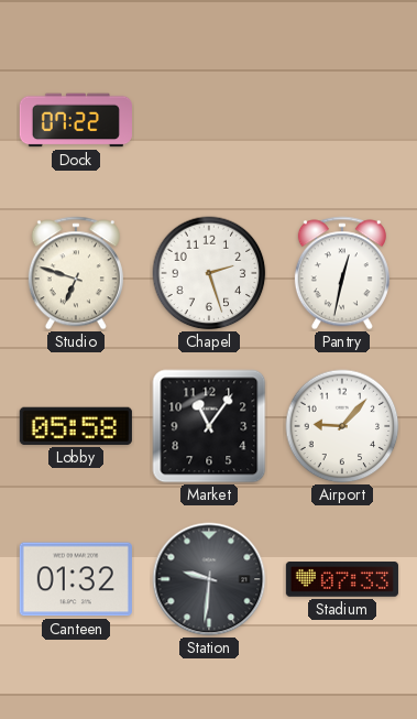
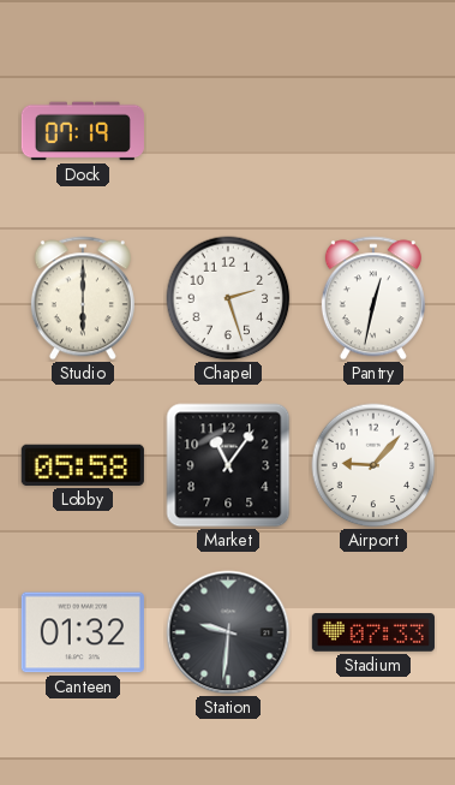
Dock: 07:22 -> 07:19 (83, 131)
Studio: 6:48 -> 6:00 (83, 298)
